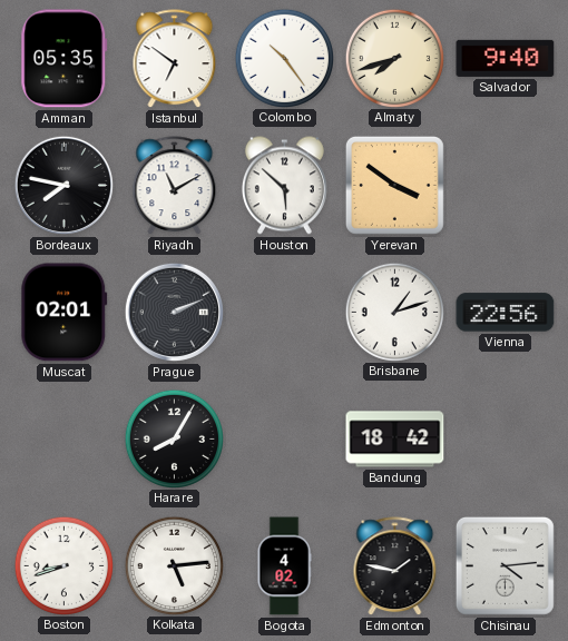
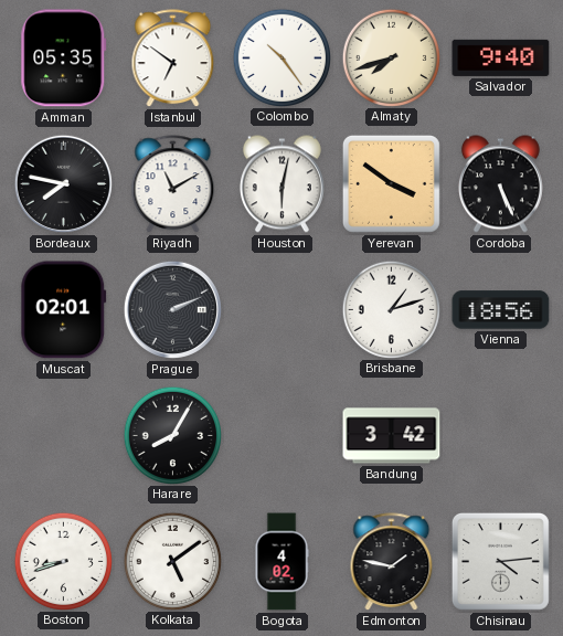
Houston: 5:52 -> 6:02 (281, 184)
Cordoba: none -> 5:26 (500, 184)
Vienna: 22:56 -> 18:56 (501, 310)
Bandung: 18:42 -> 3:42 (392, 436)
Kolkata: 5:14 -> 5:09 (172, 561)
